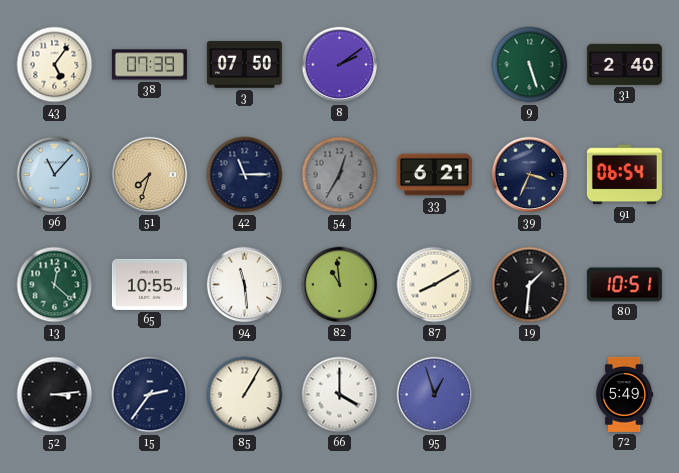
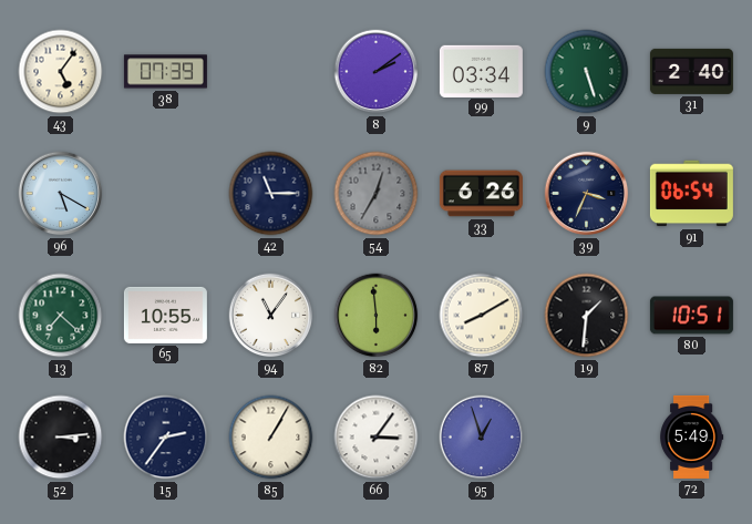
3: 07:50 -> none (244, 65)
99: none -> 03:34 (481, 71)
96: 11:07 -> 5:20 (61, 194)
51: 7:33 -> none (150, 175)
33: 6:21 -> 6:26 (481, 194)
13: 12:22 -> 7:22 (61, 316)
94: 11:29 -> 11:06 (271, 316)
82: 10:59 -> 5:59 (377, 316)
66: 4:00 -> 3:06 (377, 438)
